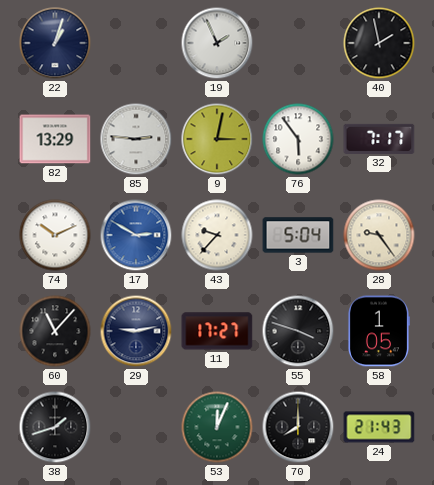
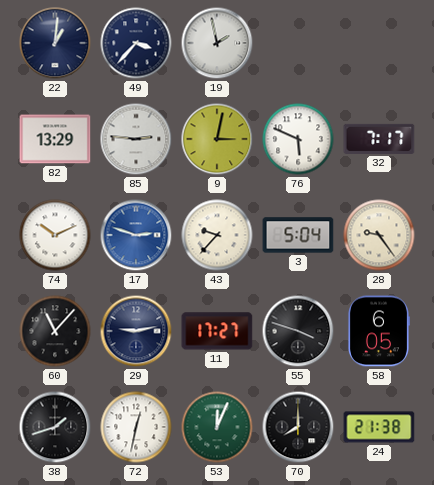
22: 1:03 -> 1:01 (55, 43)
49: none -> 3:37 (136, 43)
19: 1:56 -> 1:58 (217, 43)
40: 1:58 -> none (379, 43)
76: 5:54 -> 5:49 (298, 139)
17: 2:50 -> 2:48 (136, 235)
58: 1:05 -> 6:05 (378, 331)
72: none -> 12:32 (136, 427)
24: 21:43 -> 21:38 (379, 427)
